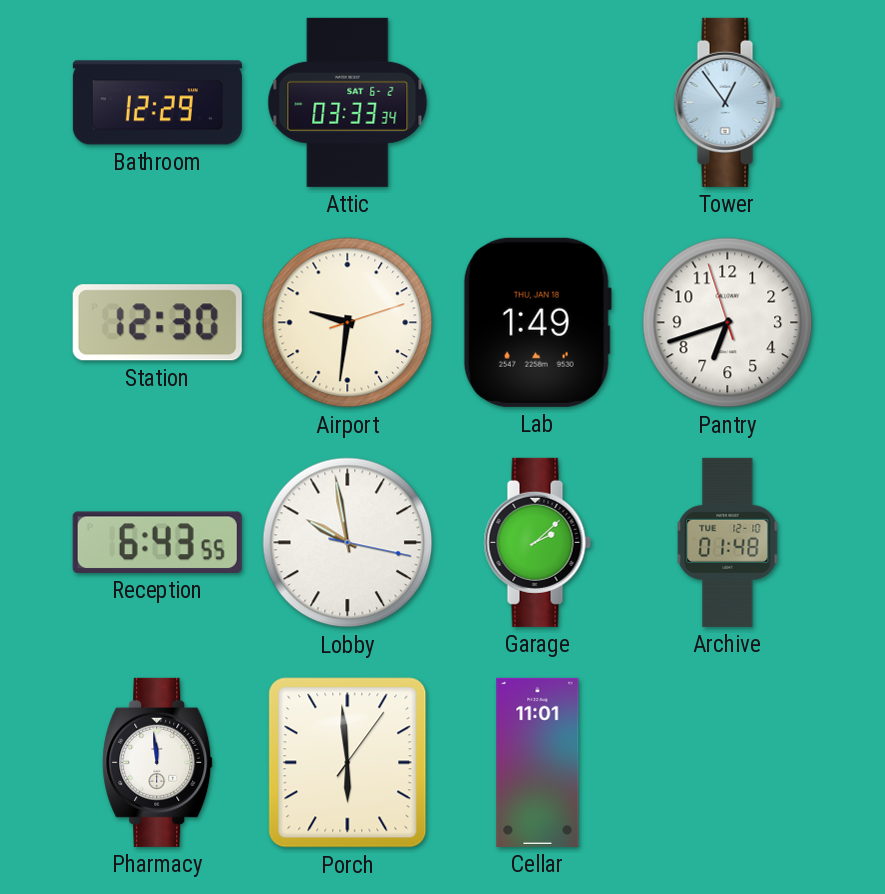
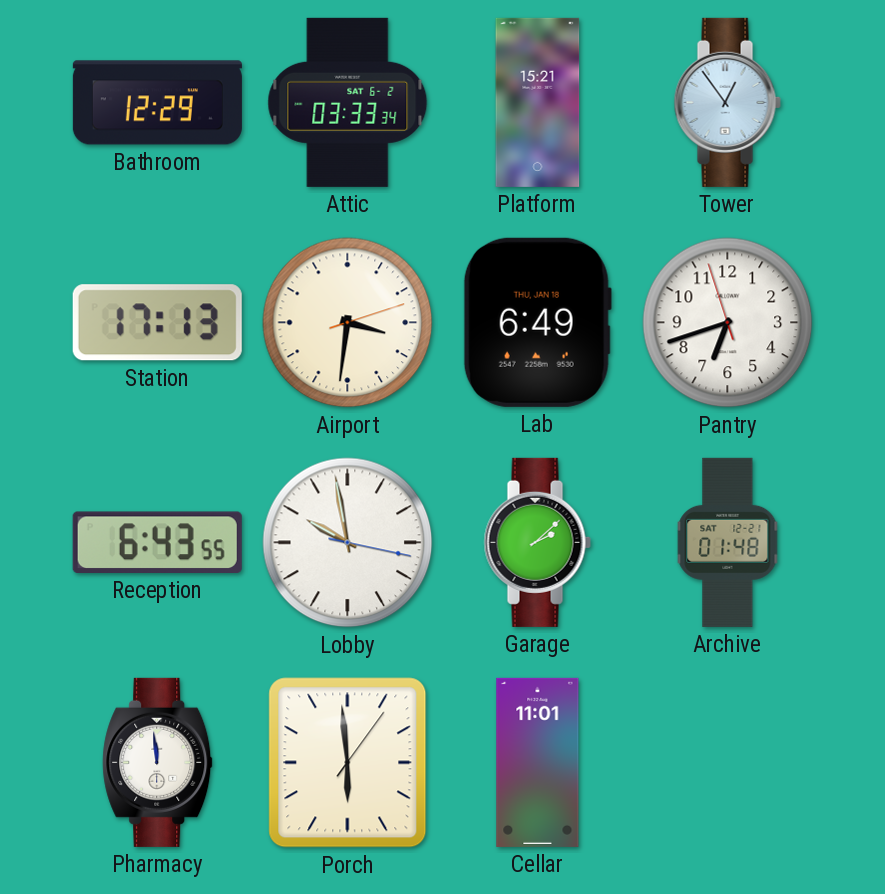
Platform: none -> 15:21 (538, 102)
Station: 12:30 -> 17:13 (157, 323)
Airport: 9:31 -> 3:31 (348, 323)
Lab: 1:49 -> 6:49 (537, 322)
Archive date: TUE 12-10 -> SAT 12-21 (728, 542)
